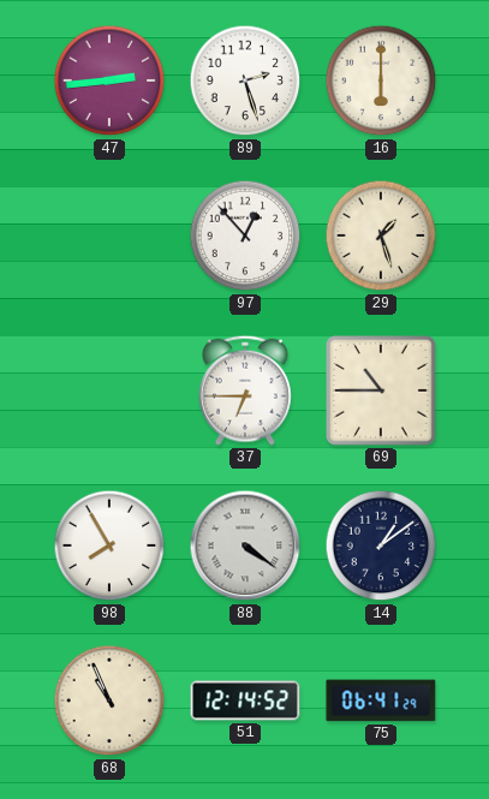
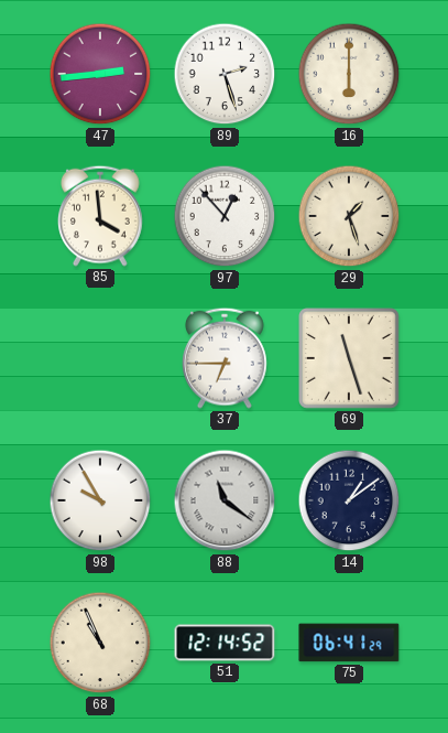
85: none -> 3:59 (101, 216)
69: 10:45 -> 11:27 (350, 359)
98: 7:55 -> 9:55 (100, 500)
88: 4:21 -> 11:21 (225, 500)
